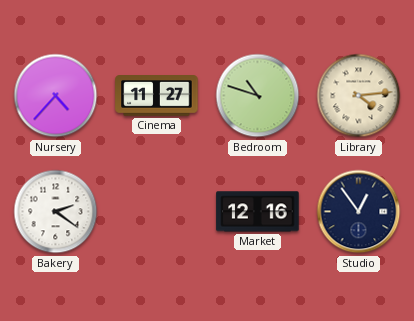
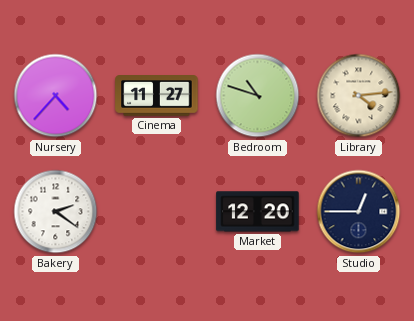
Market: 12:16 -> 12:20 (258, 212)
Studio: 12:54 -> 12:45 (359, 212)
